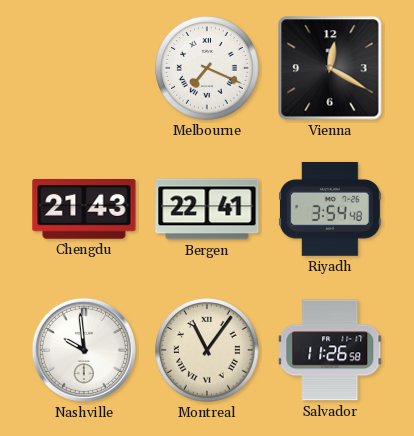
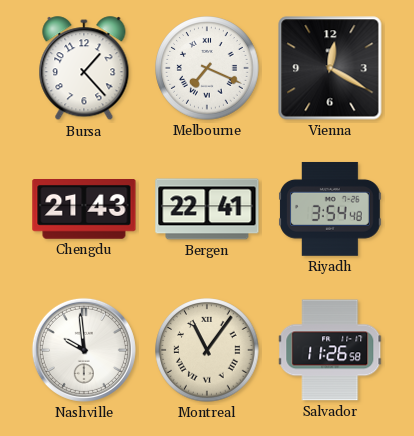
Bursa: none -> 1:23 (84, 69)
